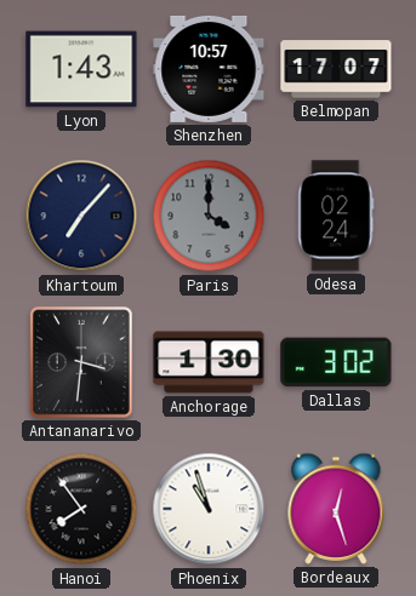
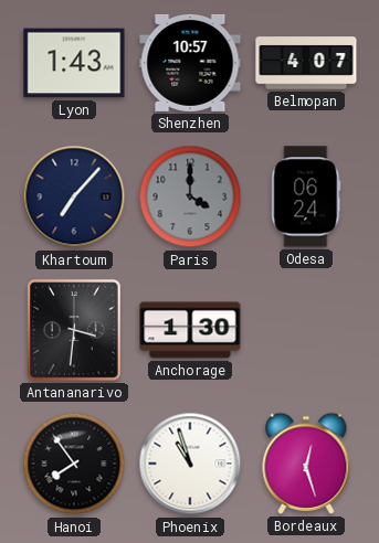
Belmopan: 17:07 -> 4:07 (306, 63)
Odesa: 02:24 -> 06:24 (306, 196)
Dallas: 3:02 -> none (336, 362)
